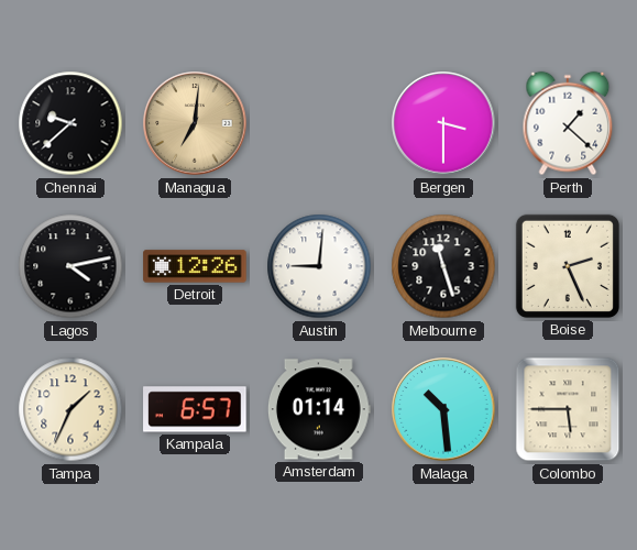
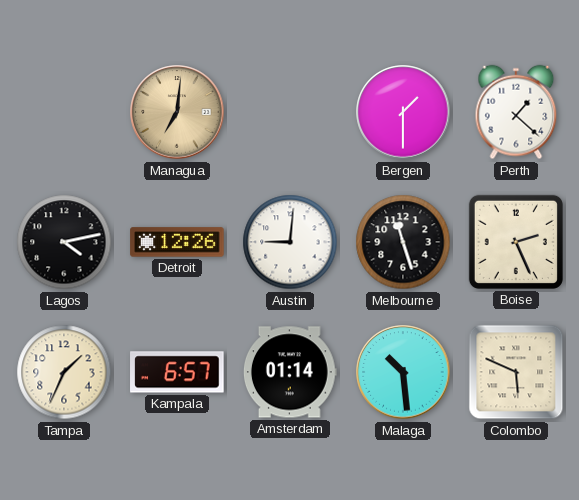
Chennai: 9:38 -> none (70, 123)
Bergen: 3:30 -> 1:30 (403, 112)
Colombo: 5:45 -> 5:49 (516, 372)
